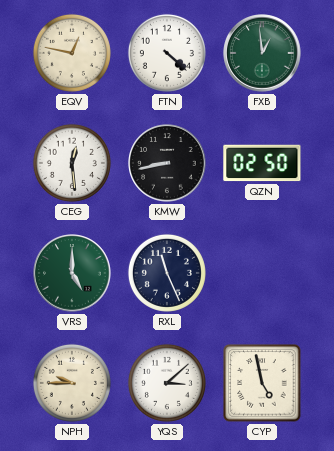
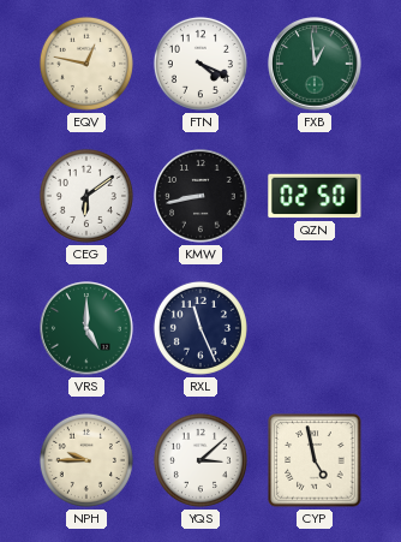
FTN: 4:22 -> 4:19 (200, 64)
CEG: 12:29 -> 6:09 (86, 196)
